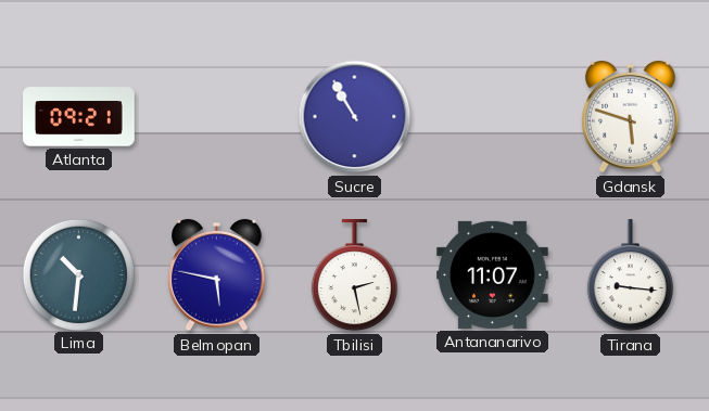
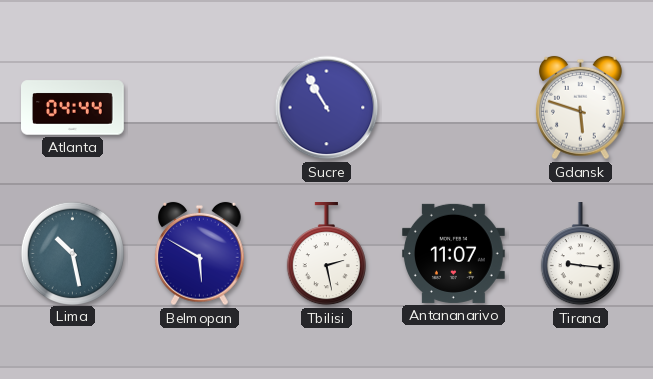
Atlanta: 09:21 -> 04:44 (73, 108)
Lima: 10:31 -> 10:28 (72, 253)
Belmopan: 5:47 -> 5:50 (200, 254)
